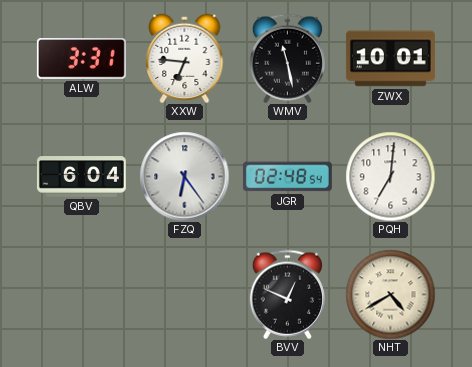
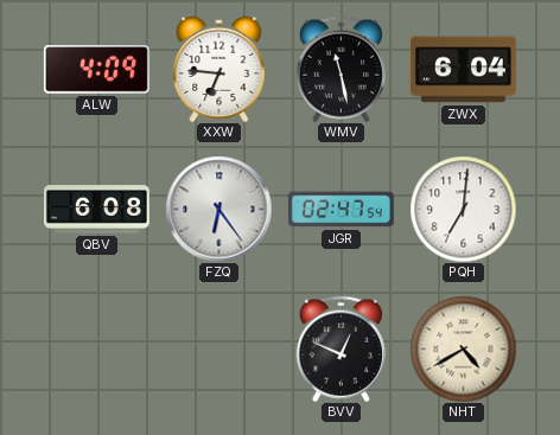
ALW: 3:31 -> 4:09 (96, 70)
ZWX: 10:01 -> 6:04 (463, 70)
QBV: 6:04 -> 6:08 (96, 210)
JGR: 02:48 -> 02:47 (341, 210)
